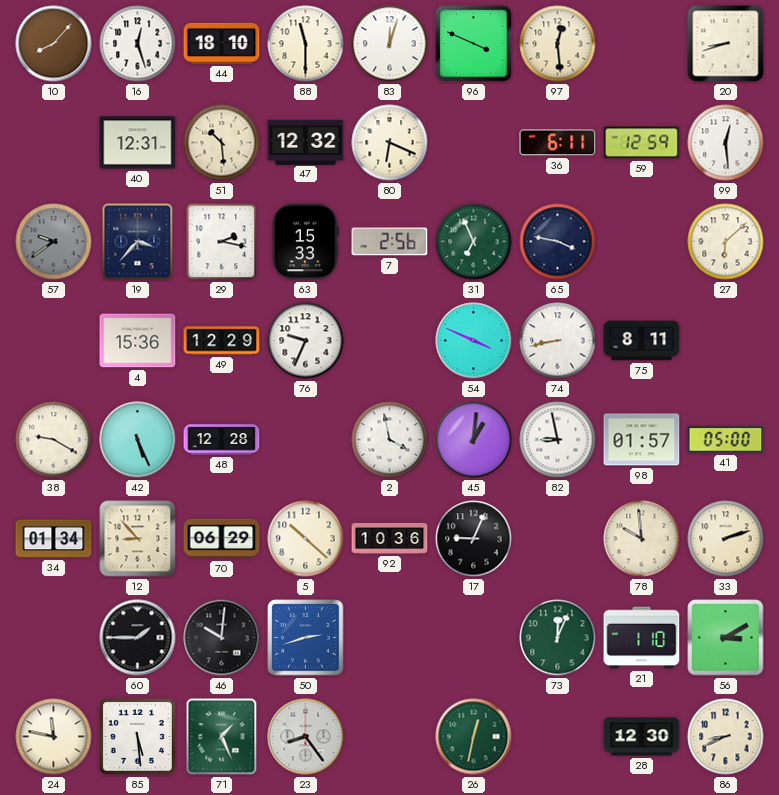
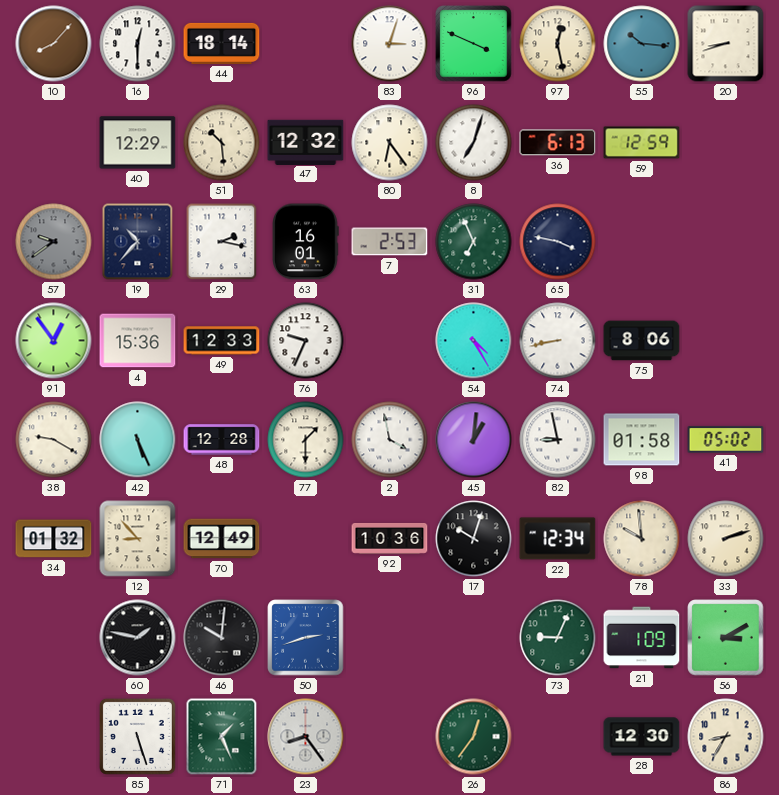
16: 12:27 -> 12:30 (138, 44)
44: 18:10 -> 18:14 (222, 43)
88: 11:30 -> none (306, 44)
83: 12:03 -> 3:03 (390, 44)
97: 12:29 -> 12:28 (558, 44)
55: none -> 10:16 (642, 44)
40: 12:31 -> 12:29 (138, 143)
80: 6:19 -> 6:24 (390, 143)
8: none -> 7:03 (474, 143)
36: 6:11 -> 6:13 (558, 143)
99: 12:29 -> none (726, 143)
19: 3:37 -> 10:37 (138, 242)
63: 15:33 -> 16:01 (306, 242)
7: 2:56 -> 2:53 (390, 242)
27: 6:08 -> none (726, 242)
91: none -> 12:54 (54, 341)
49: 12:29 -> 12:33 (222, 341)
54: 3:49 -> 4:25 (474, 341)
75: 8:11 -> 8:06 (642, 341)
77: none -> 1:30 (306, 440)
98: 01:57 -> 01:58 (642, 440)
41: 05:00 -> 05:02 (726, 440)
34: 01:34 -> 01:32 (54, 539)
70: 06:29 -> 12:49 (222, 539)
5: 10:22 -> none (306, 539)
17: 9:04 -> 10:03 (474, 539)
22: none -> 12:34 (558, 539)
60: 1:45 -> 1:47 (138, 638)
73: 12:04 -> 9:04 (558, 638)
21: 1:10 -> 1:09 (642, 638)
24: 11:47 -> none (54, 737)
85: 5:29 -> 5:27 (137, 736)
26: 12:32 -> 12:36 (474, 737)
86: 8:41 -> 8:35 (726, 737)
